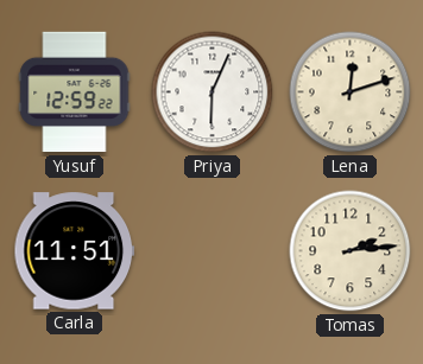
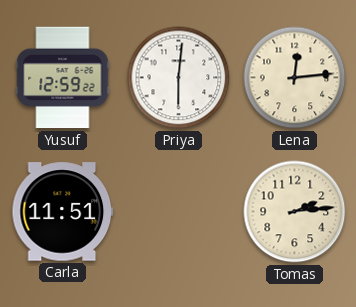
Priya: 6:04 -> 6:01 (179, 78)
Lena: 12:12 -> 12:14 (295, 78)
